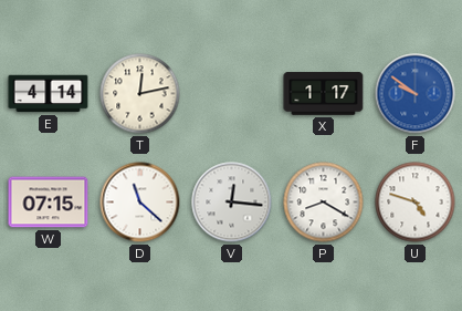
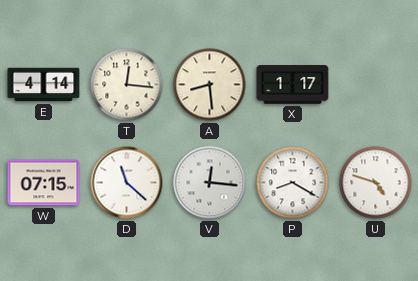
T: 12:13 -> 12:16 (127, 85)
A: none -> 8:29 (210, 85)
F: 9:51 -> none (416, 94)
